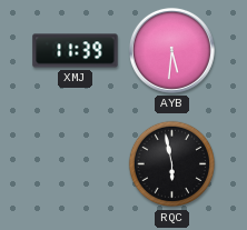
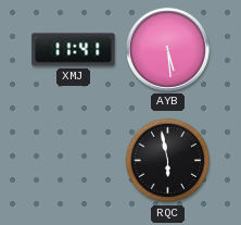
XMJ: 11:39 -> 11:41 (74, 50)
AYB: 5:31 -> 5:29 (167, 49)
